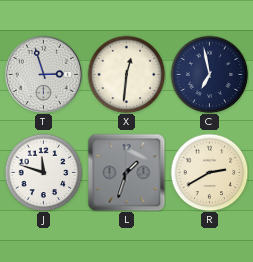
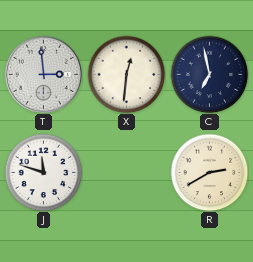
T: 2:57 -> 2:59 (43, 74)
L: 1:33 -> none (126, 172)
